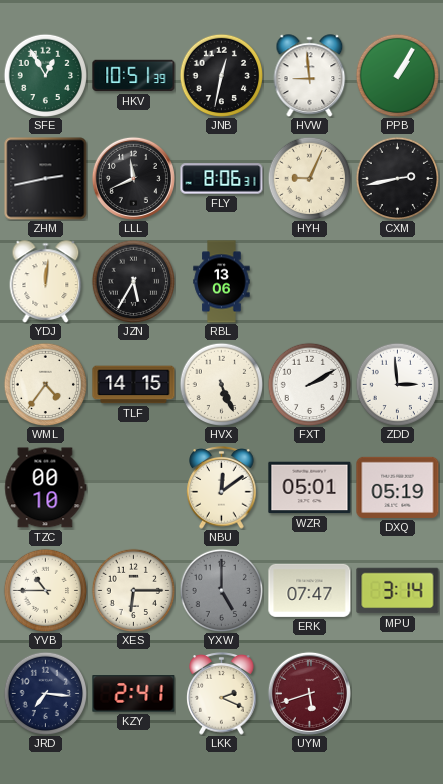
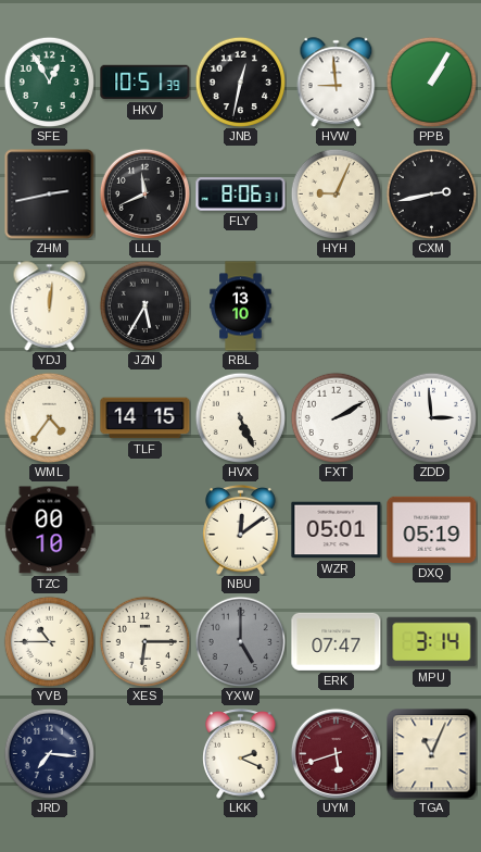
RBL: 13:06 -> 13:10 (241, 306)
KZY: 2:41 -> none (134, 694)
TGA: none -> 11:04 (432, 754)
